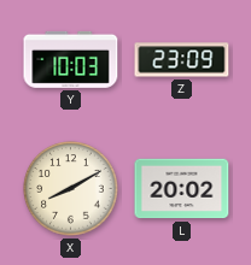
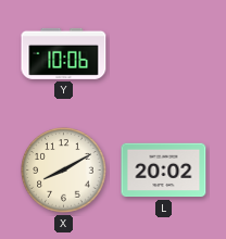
Y: 10:03 -> 10:06 (64, 53)
Z: 23:09 -> none (182, 60)
